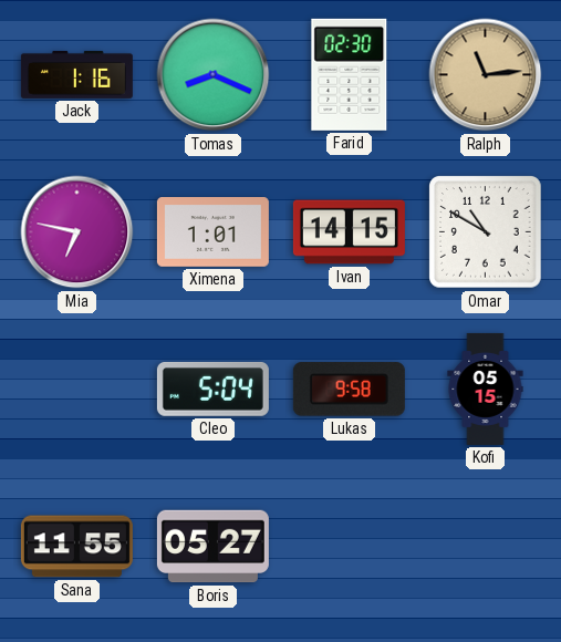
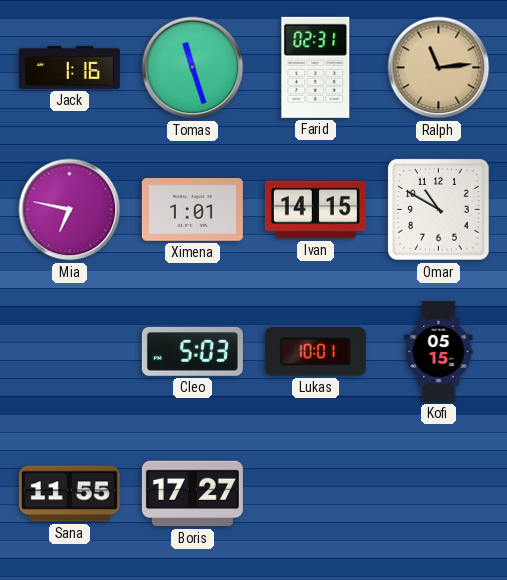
Tomas: 8:19 -> 11:27 (193, 68)
Farid: 02:30 -> 02:31 (316, 67)
Cleo: 5:04 -> 5:03 (192, 352)
Lukas: 9:58 -> 10:01 (315, 352)
Boris: 05:27 -> 17:27 (192, 494)
